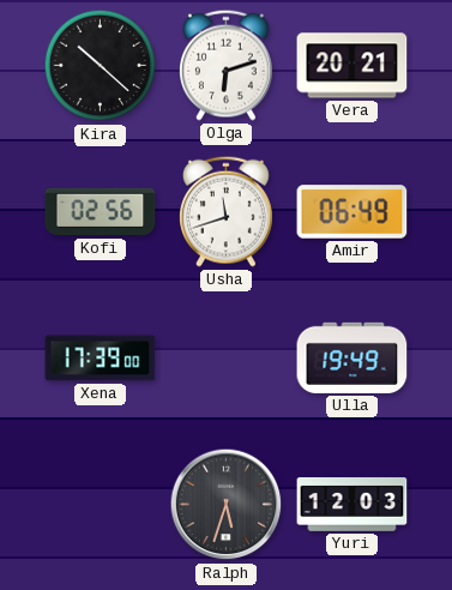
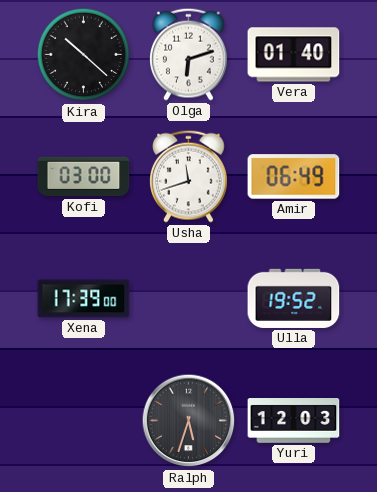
Vera: 20:21 -> 01:40 (294, 55)
Kofi: 02:56 -> 03:00 (84, 177)
Ulla: 19:49 -> 19:52 (294, 298)
